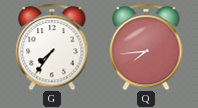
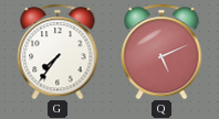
Q: 7:44 -> 5:11 (161, 52)
